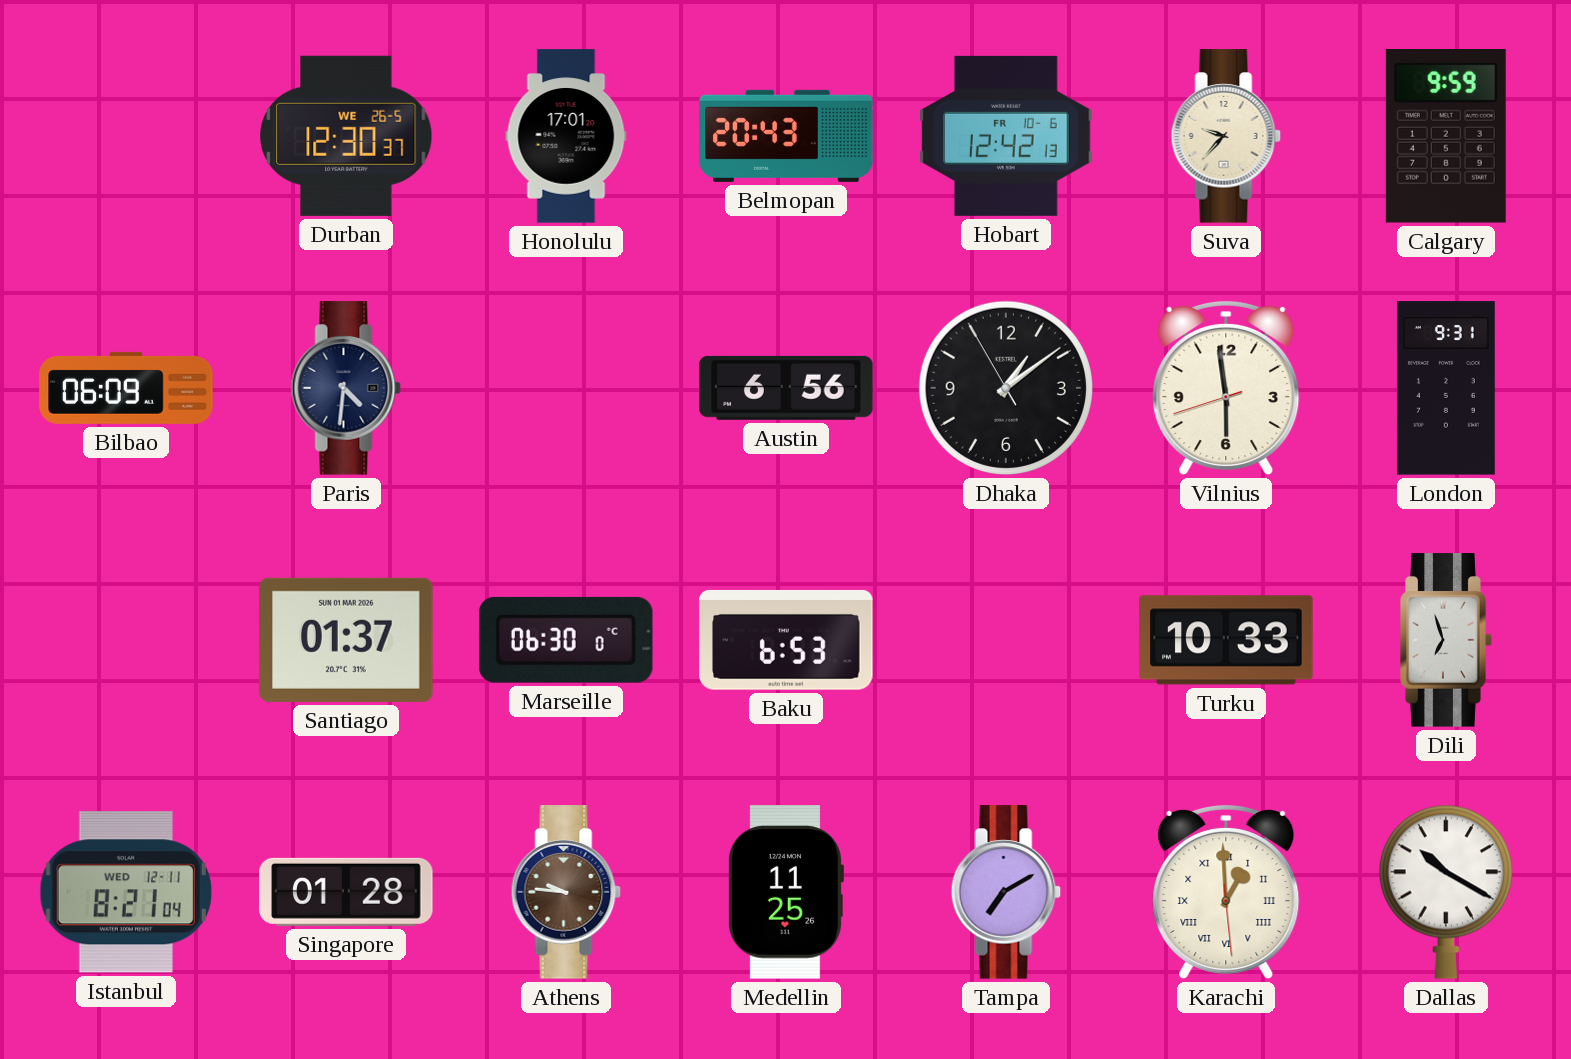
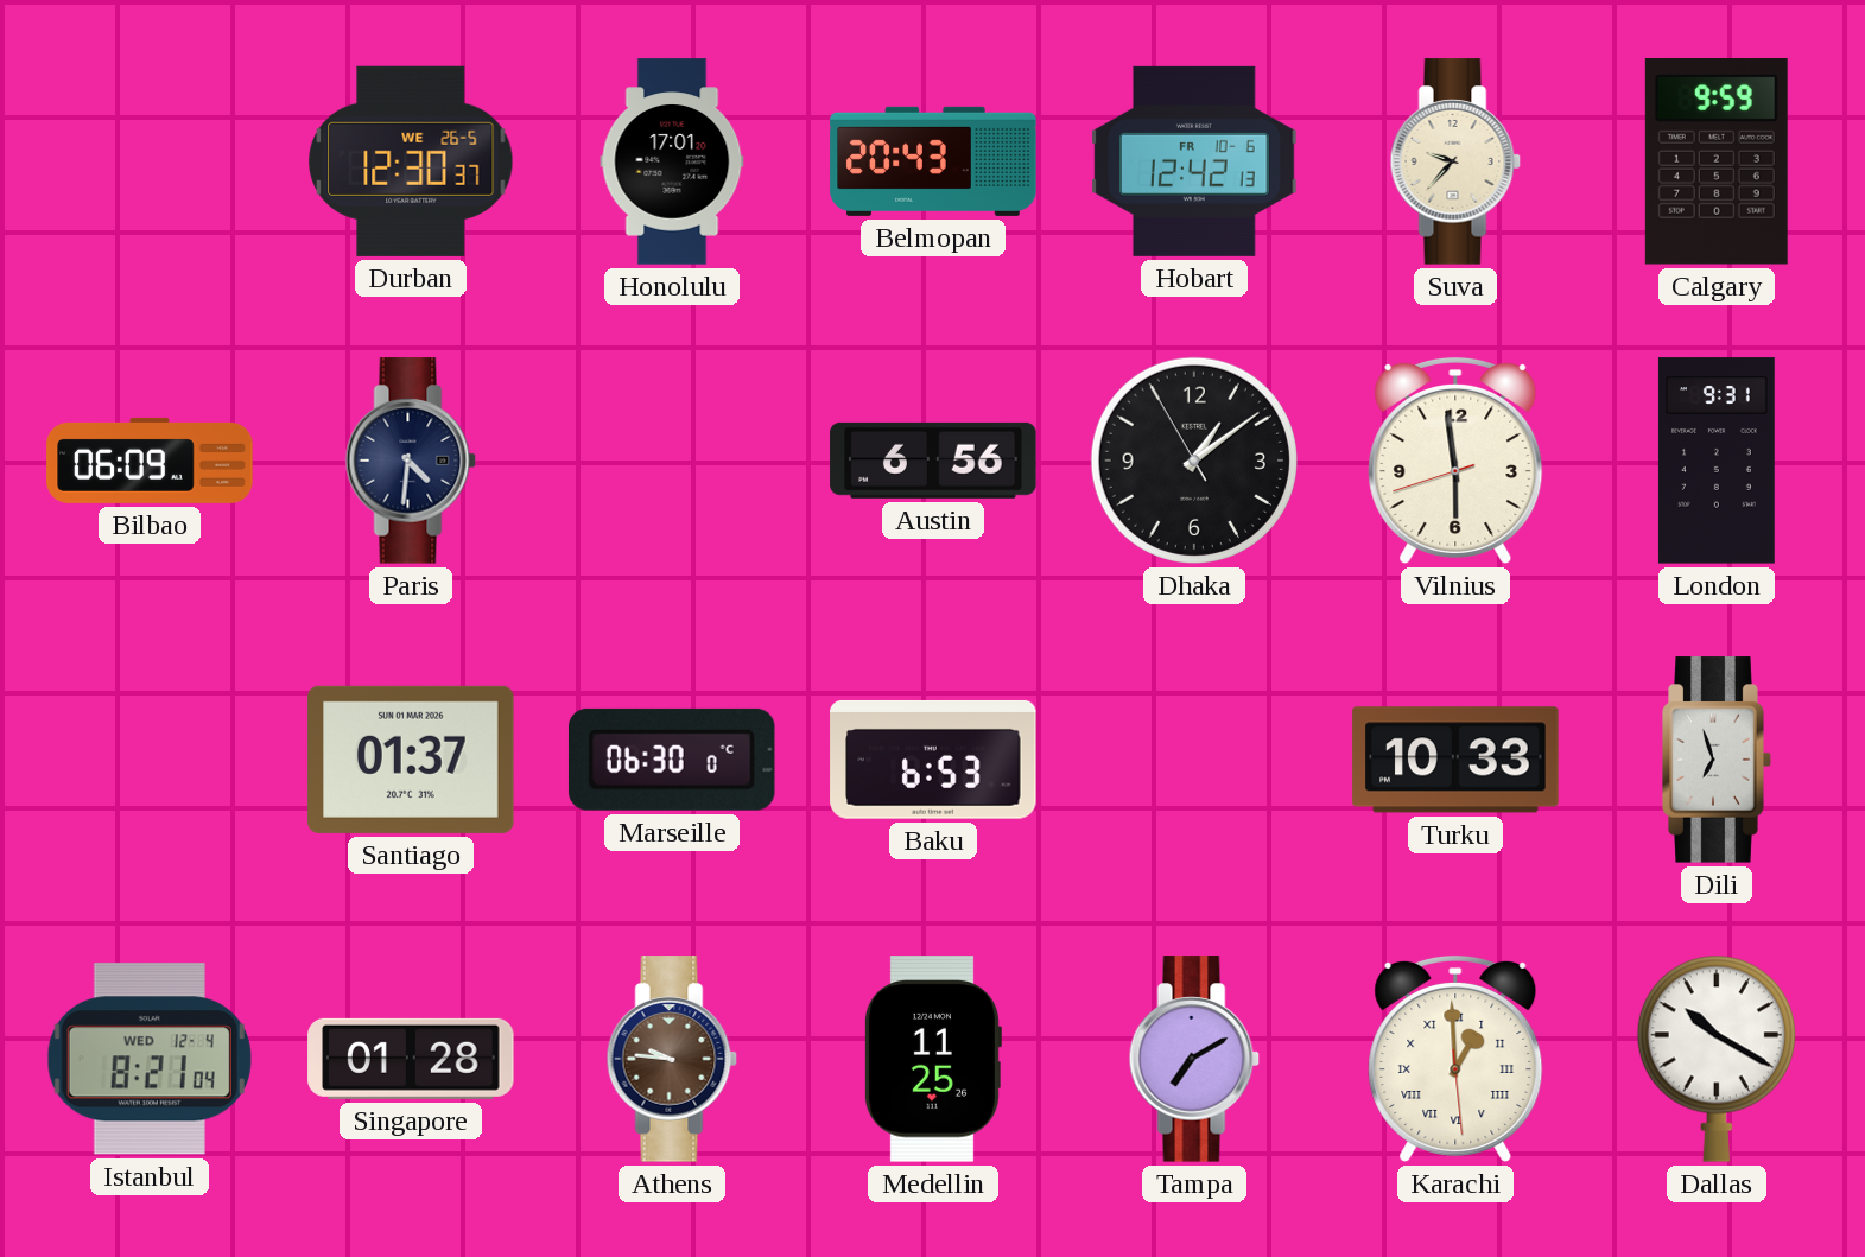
Istanbul date: WED 12-11 -> WED 12-4 (150, 1059)
